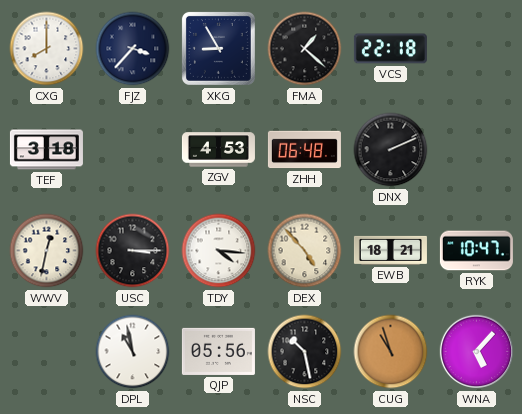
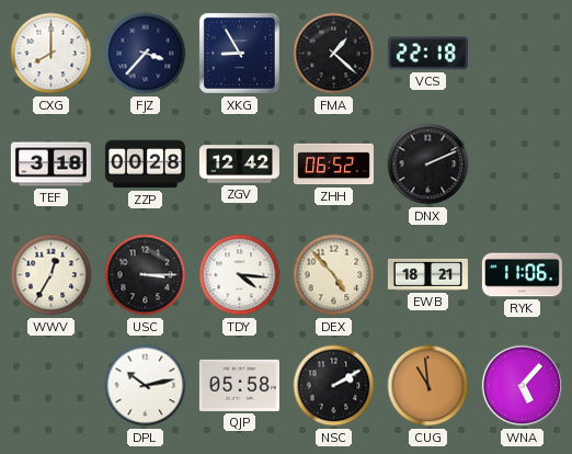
ZZP: none -> 00:28 (145, 164)
ZGV: 4:53 -> 12:42 (239, 164)
ZHH: 06:48 -> 06:52 (333, 164)
WWV: 12:32 -> 12:35 (52, 275)
RYK: 10:47 -> 11:06 (522, 275)
DPL: 10:58 -> 10:13 (146, 386)
QJP: 05:56 -> 05:58 (239, 385)
NSC: 10:28 -> 2:10 (334, 386)
CUG: 10:57 -> 10:59 (428, 386)
